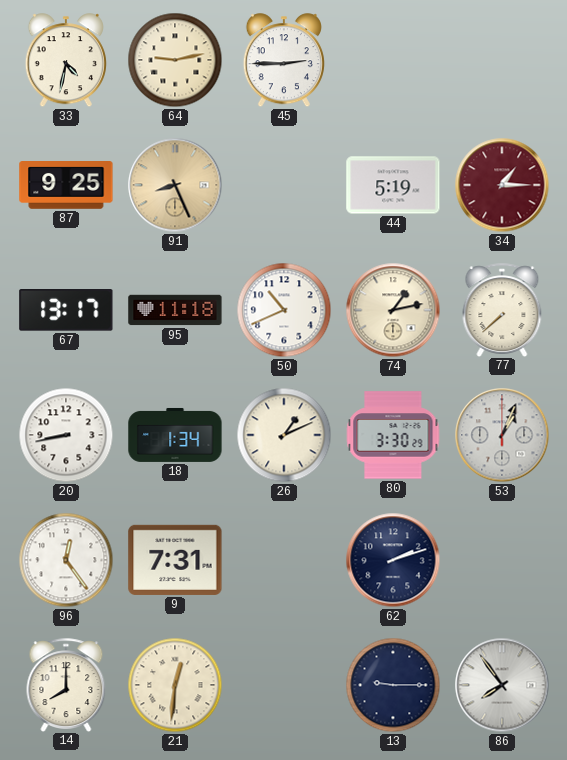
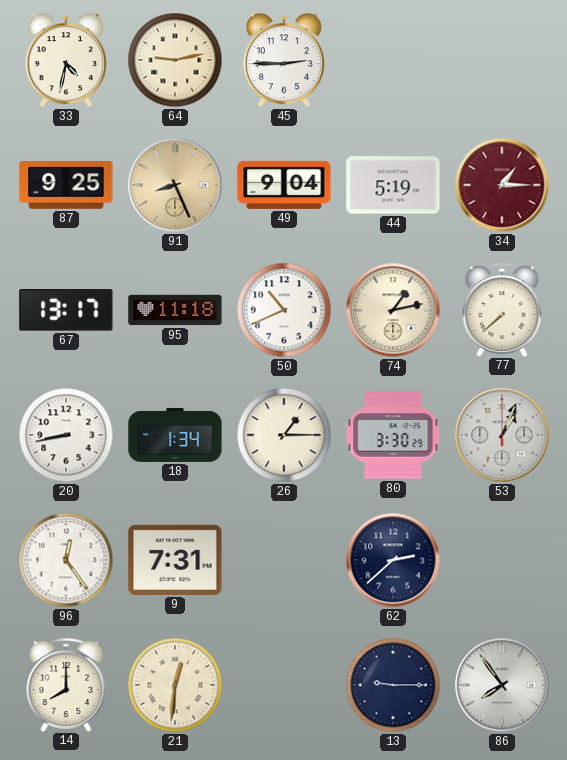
49: none -> 9:04 (284, 185)
26: 1:11 -> 1:15 (284, 435)
62: 2:12 -> 2:38 (393, 560)
